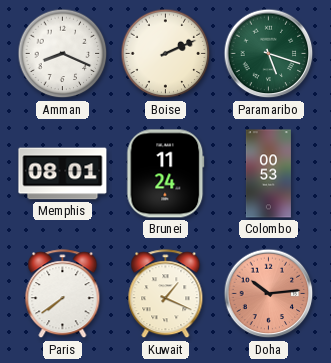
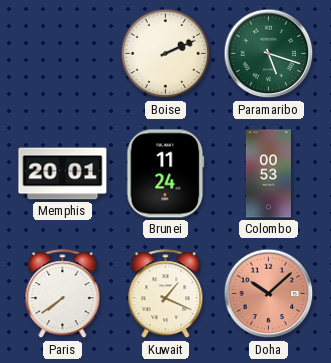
Amman: 8:19 -> none (63, 54)
Memphis: 08:01 -> 20:01 (63, 174)
Doha: 10:14 -> 10:08 (269, 294)
